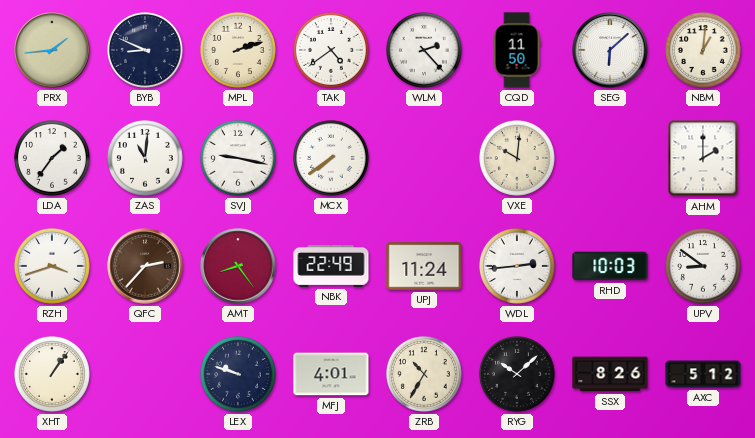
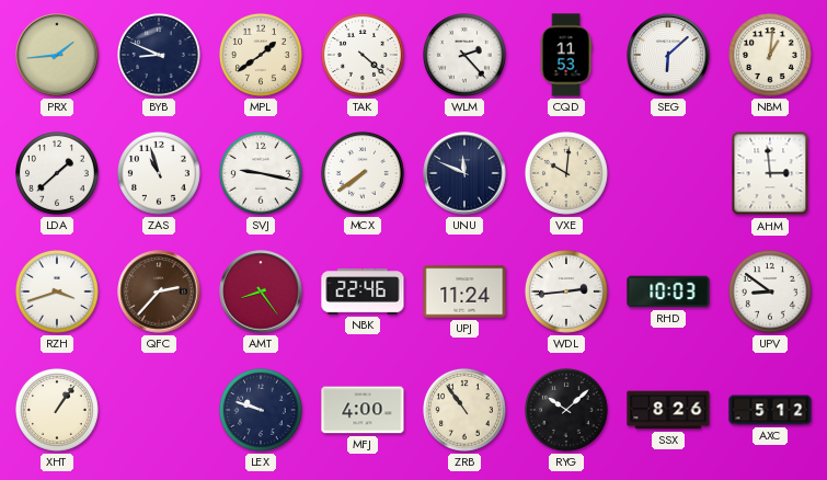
MPL: 2:12 -> 1:39 (262, 56)
TAK: 4:39 -> 4:22 (364, 56)
CQD: 11:50 -> 11:53 (566, 55)
LDA: 1:36 -> 1:38 (58, 174)
ZAS: 11:01 -> 10:57 (160, 174)
UNU: none -> 11:49 (464, 173)
AHM: 2:00 -> 2:59 (770, 173)
NBK: 22:49 -> 22:46 (363, 293)
MFJ: 4:01 -> 4:00 (363, 410)
ZRB: 10:35 -> 10:54 (466, 411)
